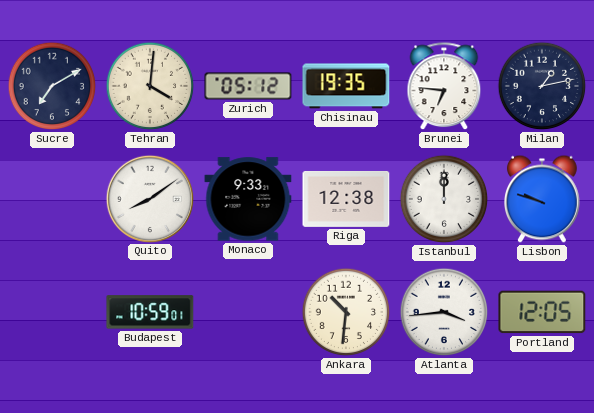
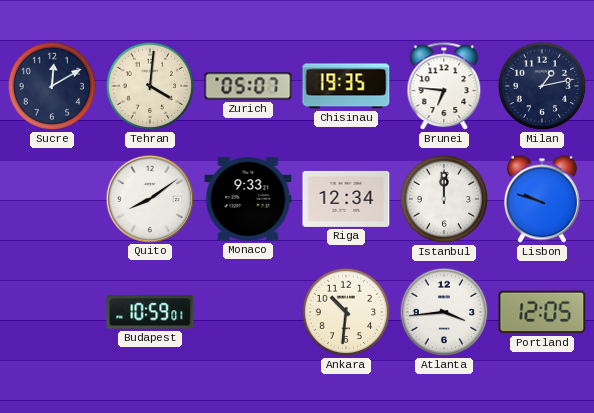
Sucre: 7:10 -> 12:10 (52, 86)
Zurich: 05:12 -> 05:07 (248, 86)
Riga: 12:38 -> 12:34 (346, 199)
